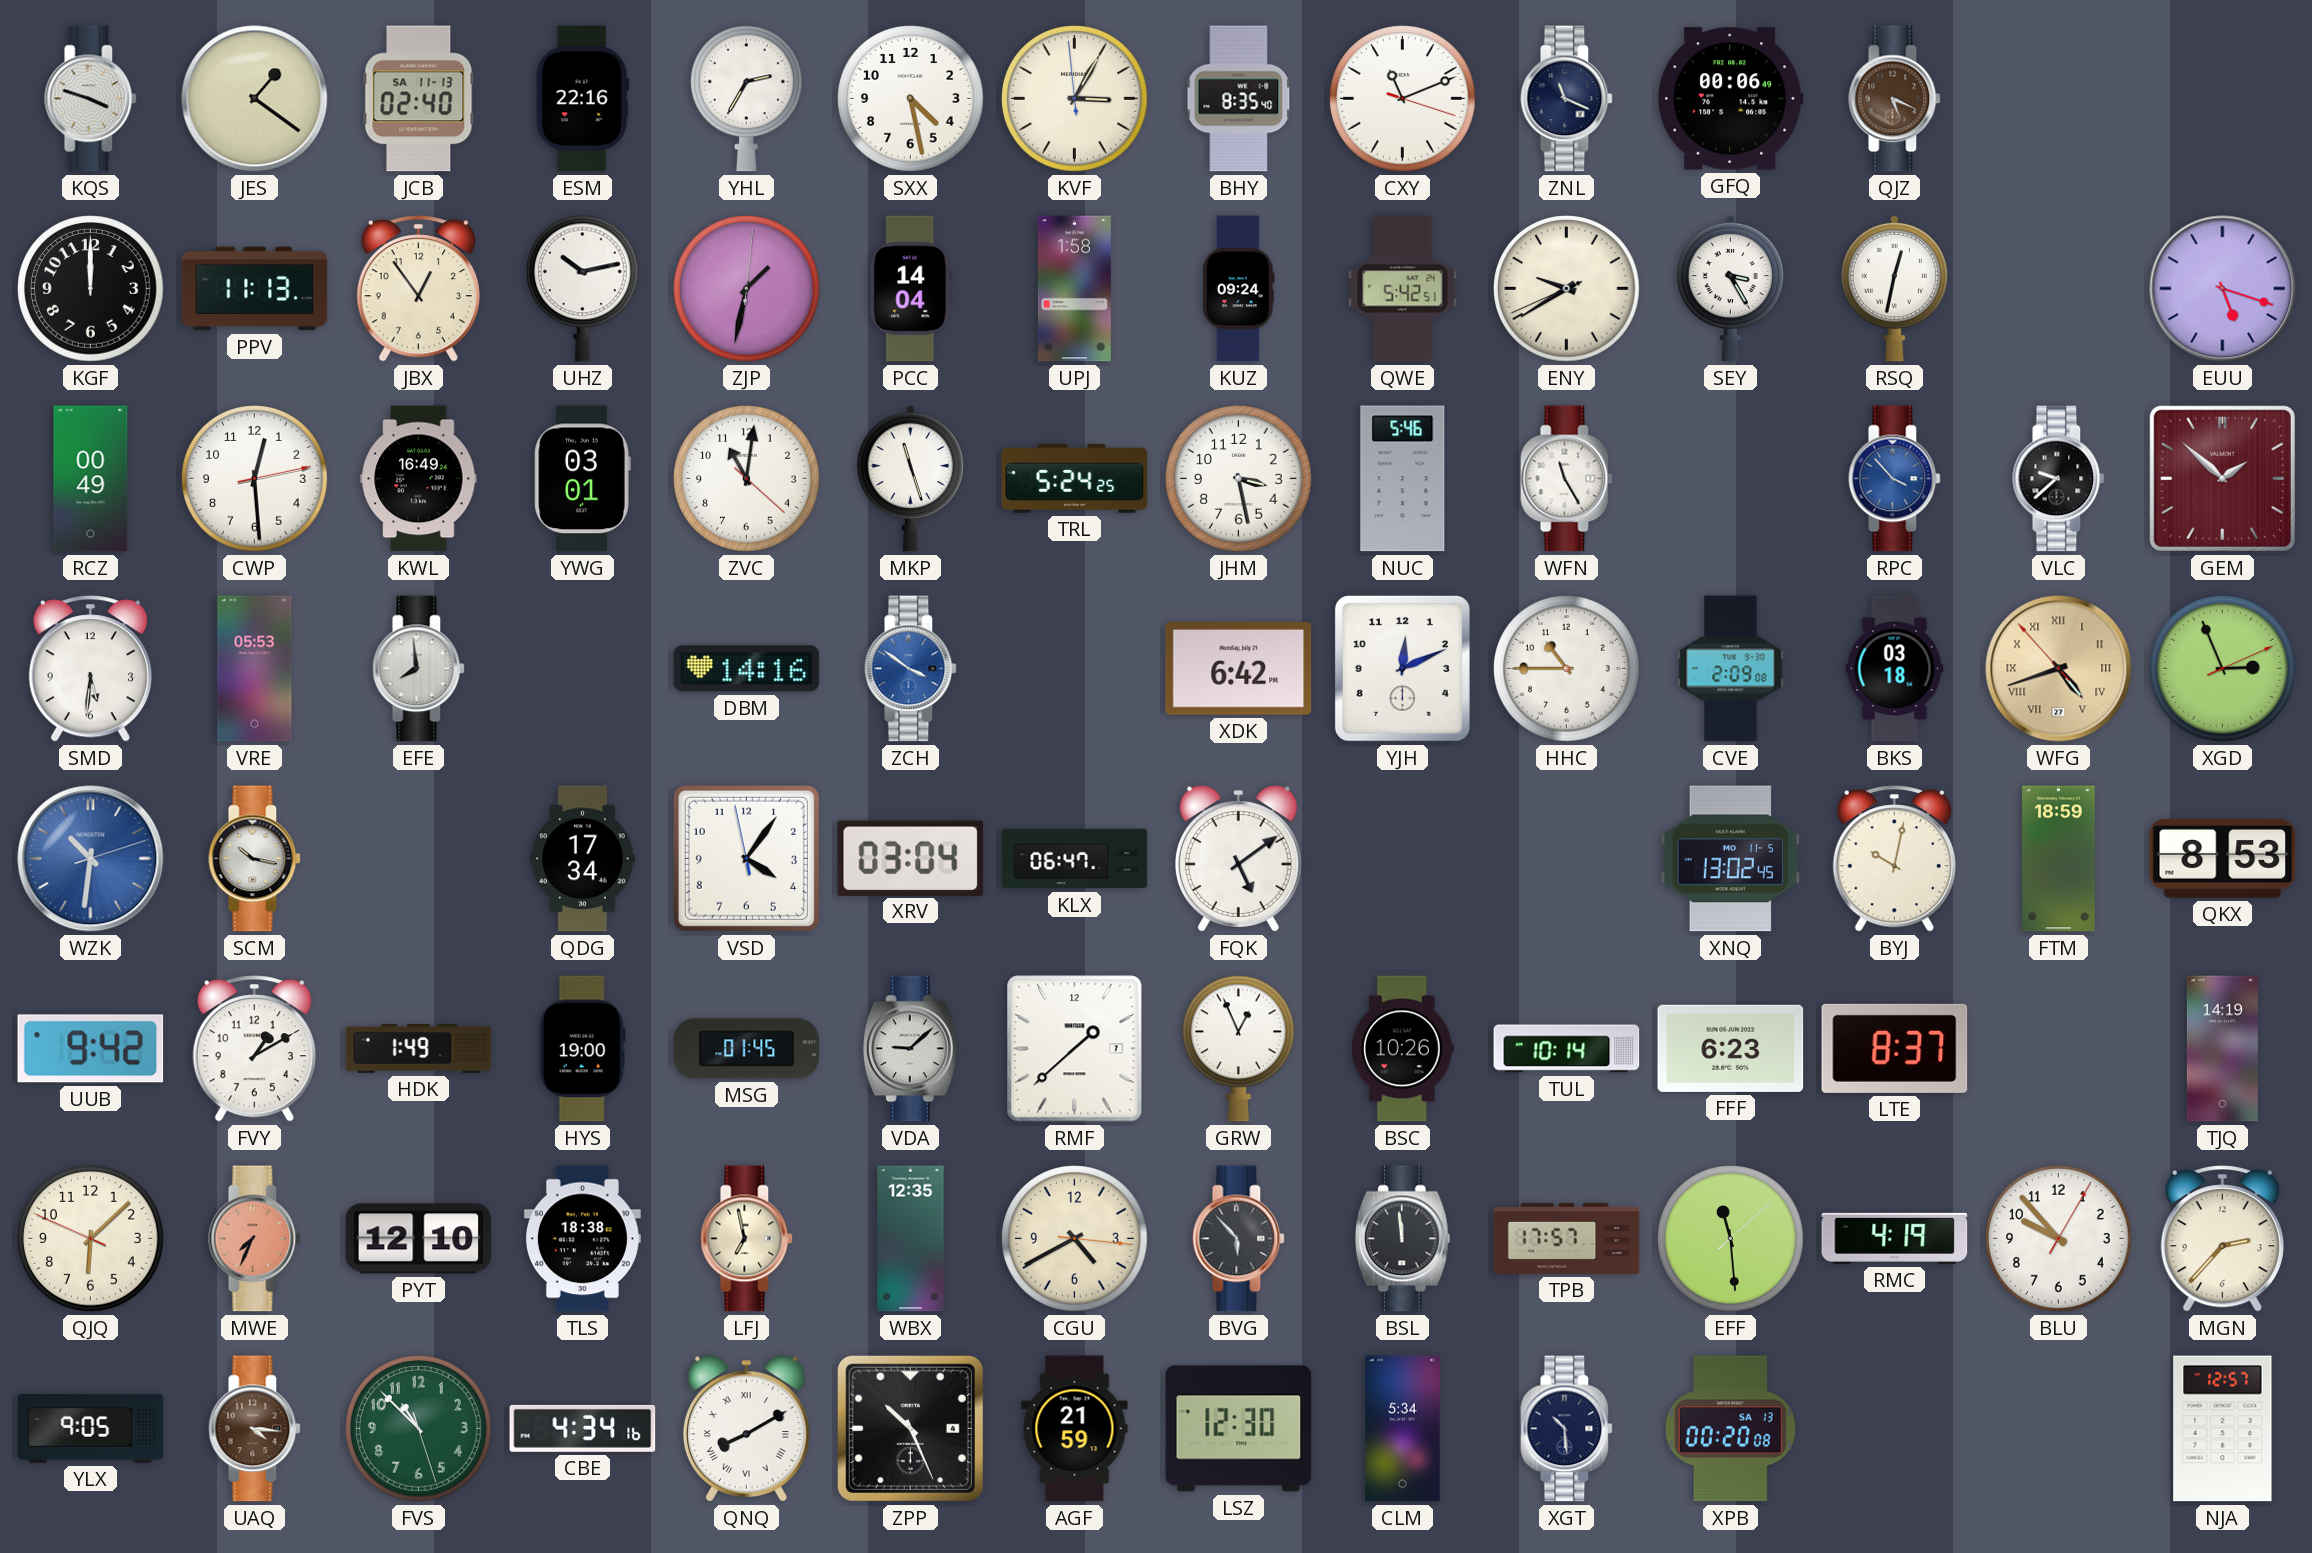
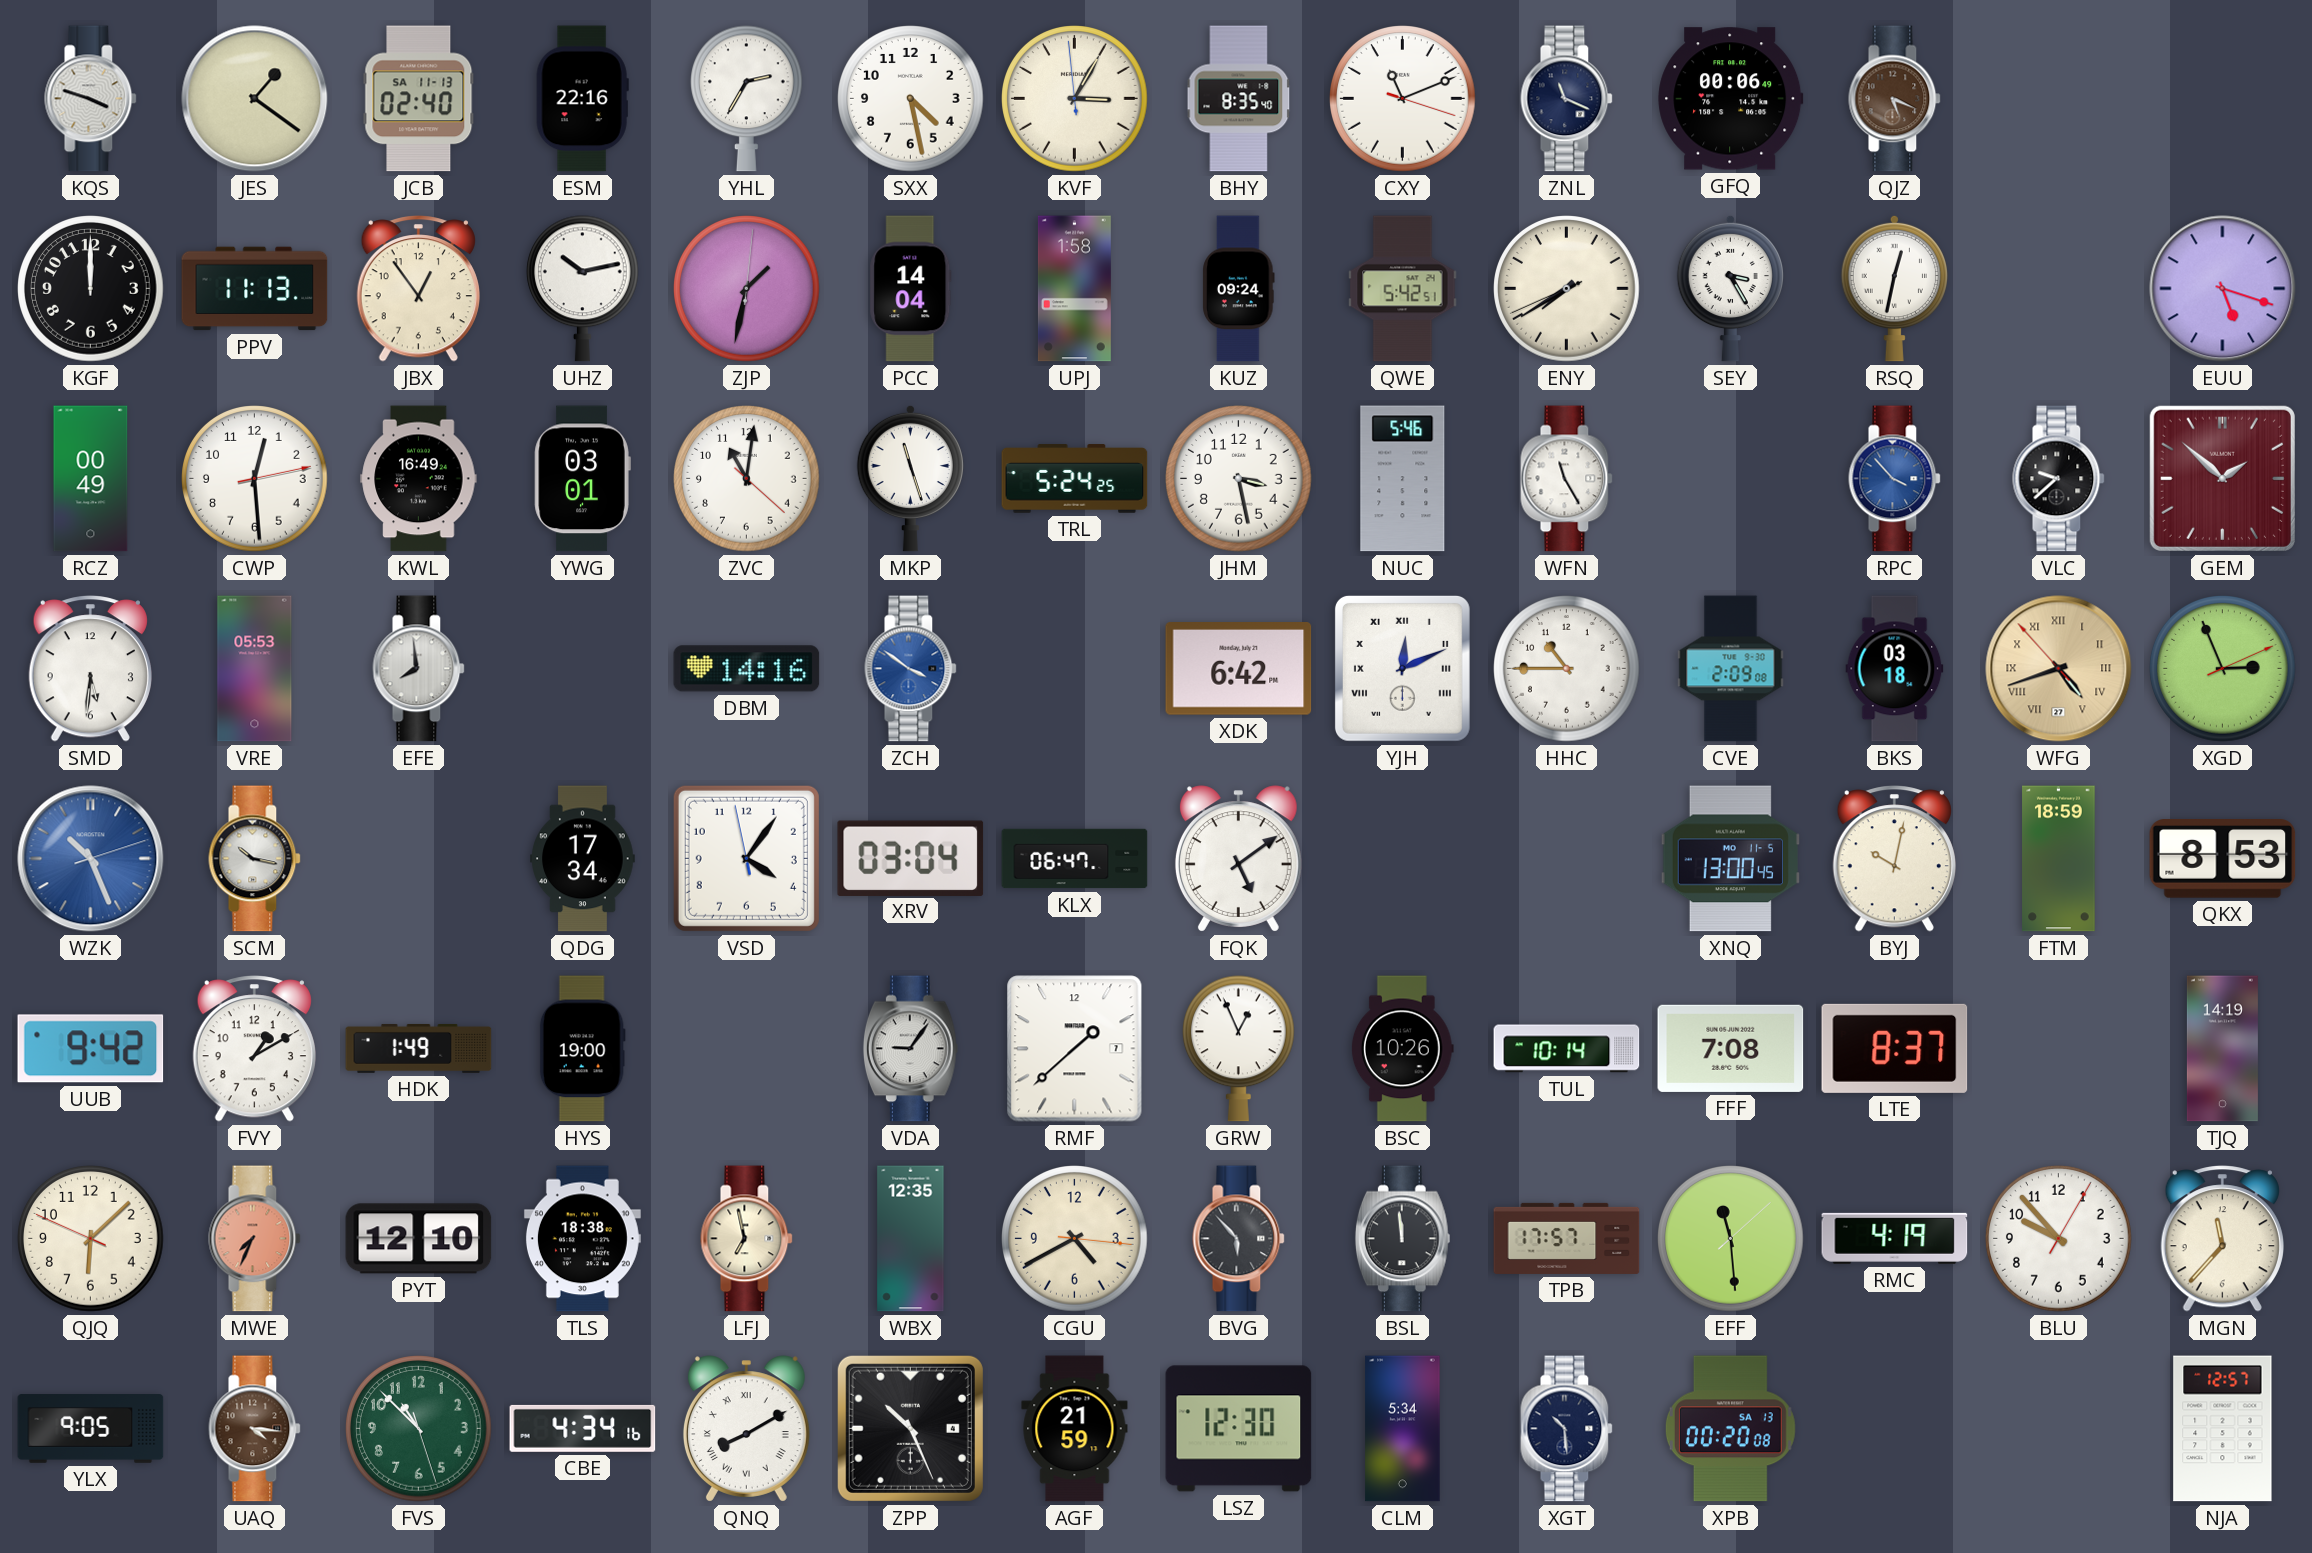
ENY: 9:39 -> 7:39 (1567, 289)
YJH numerals: Arabic -> Roman (1402, 668)
WZK: 10:31 -> 10:26 (91, 859)
XNQ: 13:02 -> 13:00 (1730, 859)
MSG: 01:45 -> none (747, 1049)
VDA: 9:08 -> 9:06 (910, 1049)
FFF: 6:23 -> 7:08 (1731, 1048)
MGN: 2:37 -> 11:37 (2222, 1239)
